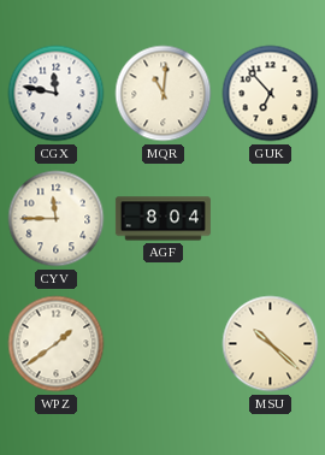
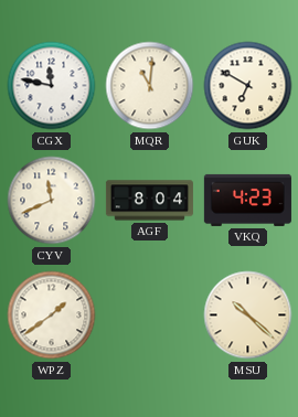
GUK: 6:53 -> 6:50 (248, 86)
CYV: 11:45 -> 11:41 (52, 201)
VKQ: none -> 4:23 (247, 200)
